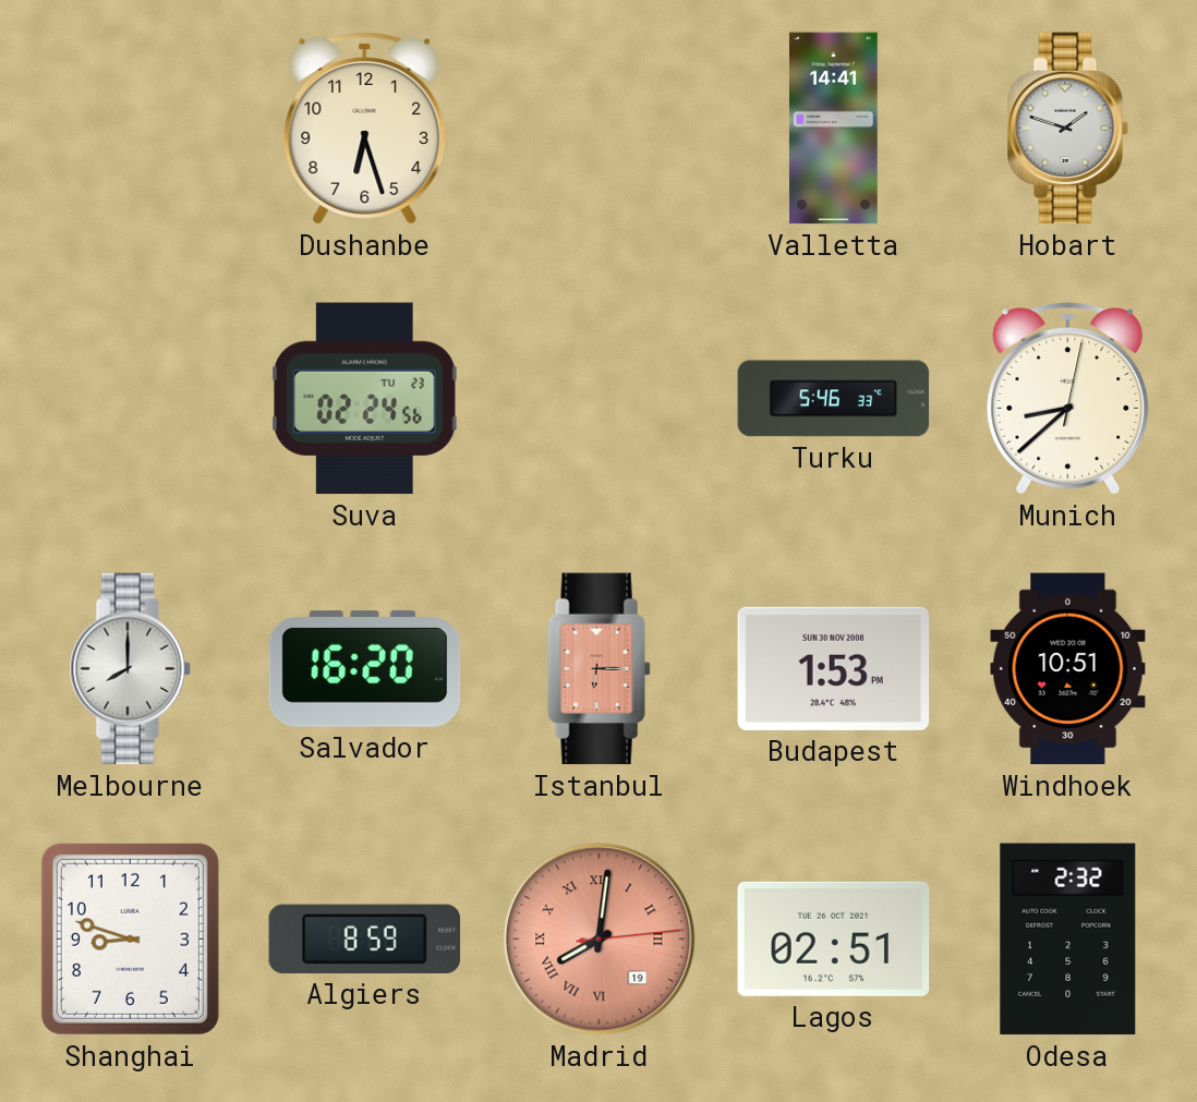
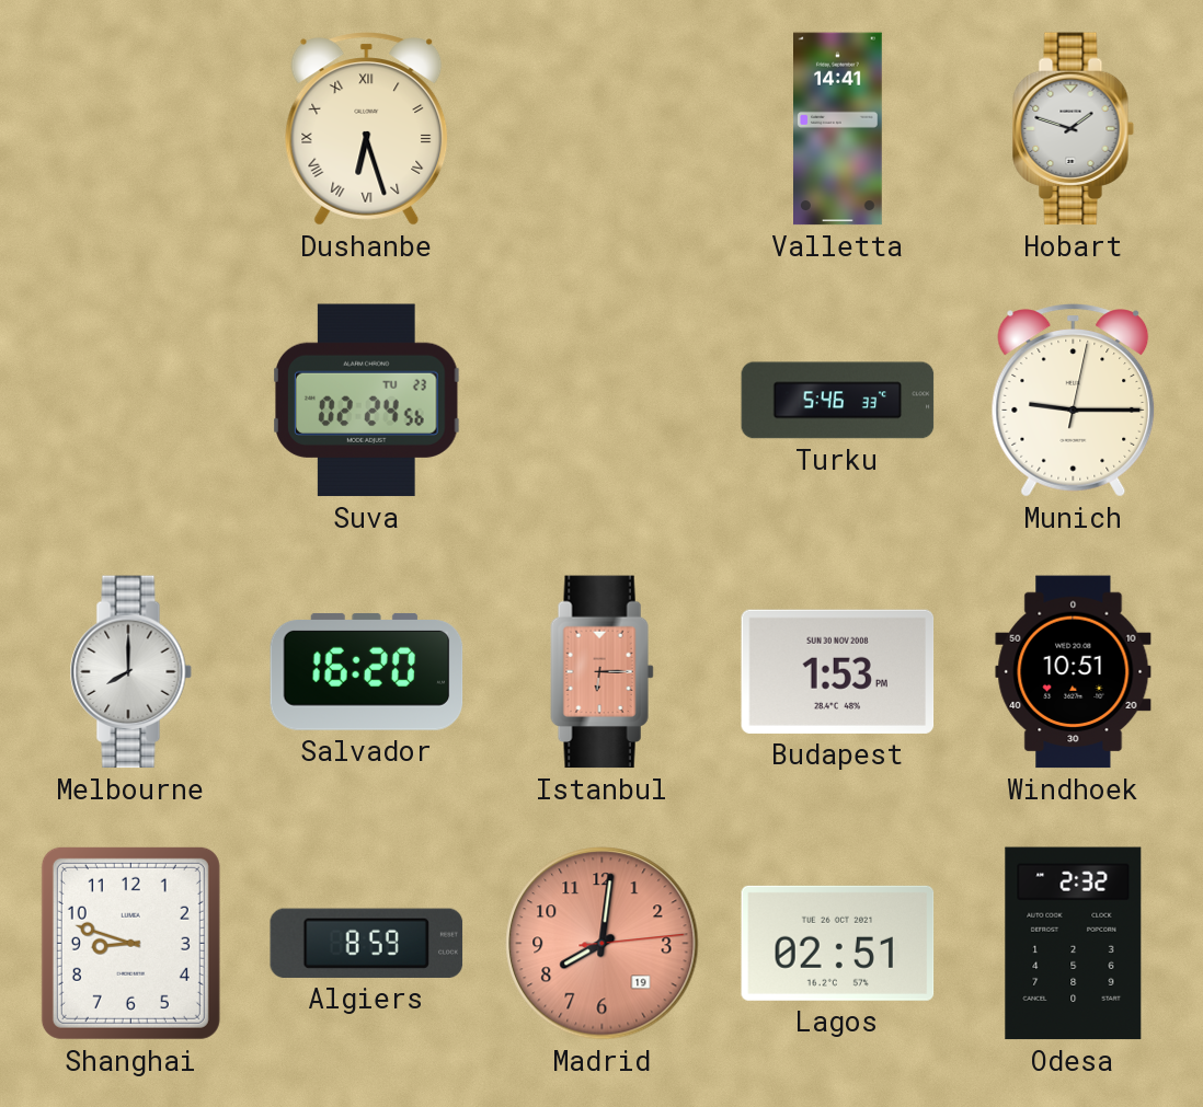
Dushanbe numerals: Arabic -> Roman (367, 129)
Munich: 8:38 -> 9:15 (1074, 401)
Madrid numerals: Roman -> Arabic (603, 944)
